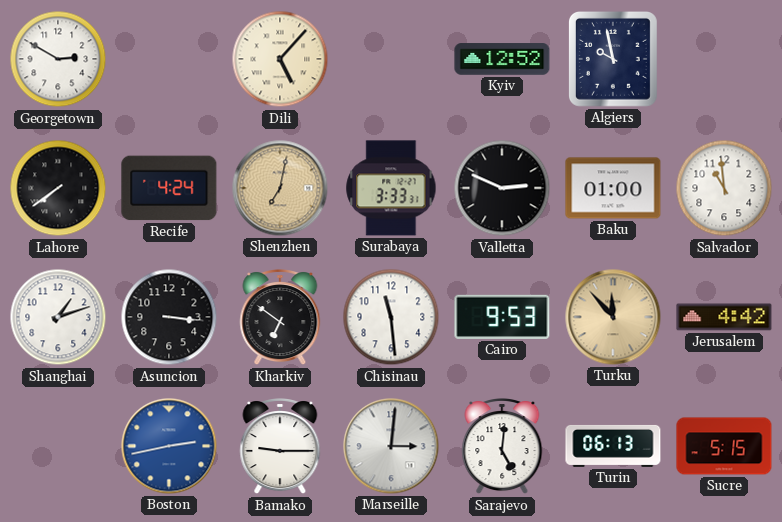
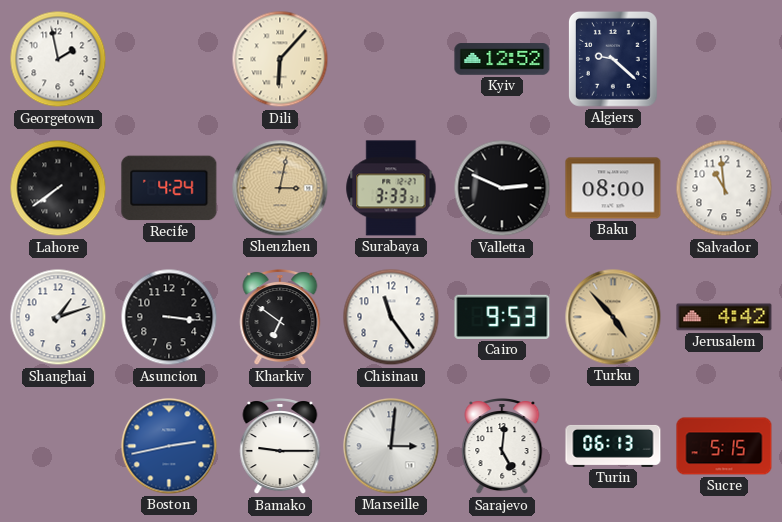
Georgetown: 2:50 -> 1:58 (58, 59)
Dili: 5:07 -> 6:07 (280, 59)
Algiers: 9:58 -> 9:22 (613, 59)
Shenzhen: 7:02 -> 3:02 (280, 188)
Baku: 01:00 -> 08:00 (613, 188)
Chisinau: 11:29 -> 11:24 (391, 317)
Turku: 11:53 -> 4:53 (613, 317)
